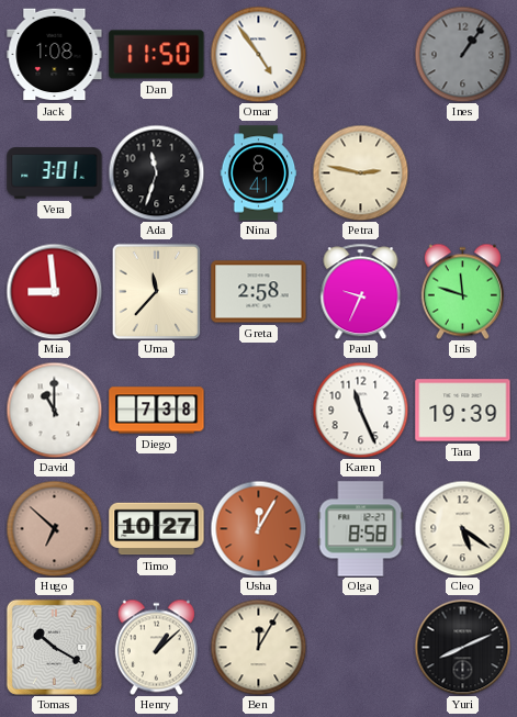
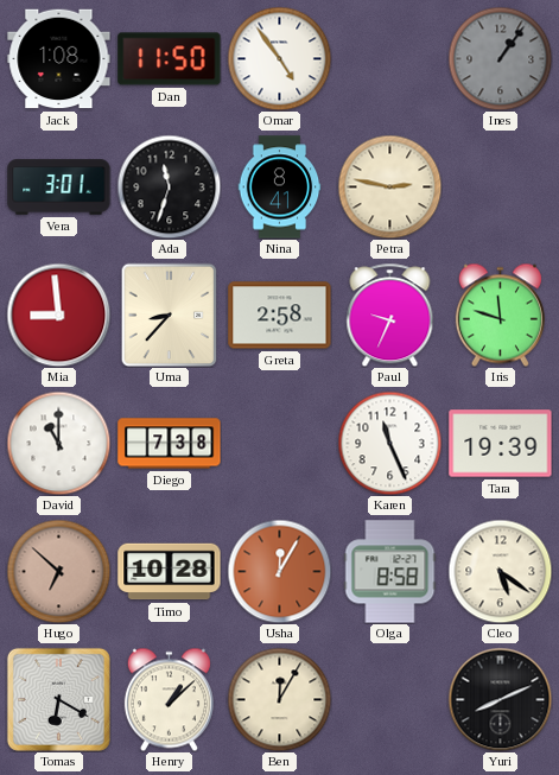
Uma: 11:37 -> 8:37 (170, 315)
Timo: 10:27 -> 10:28 (170, 572)
Tomas: 10:20 -> 6:20 (58, 699)
